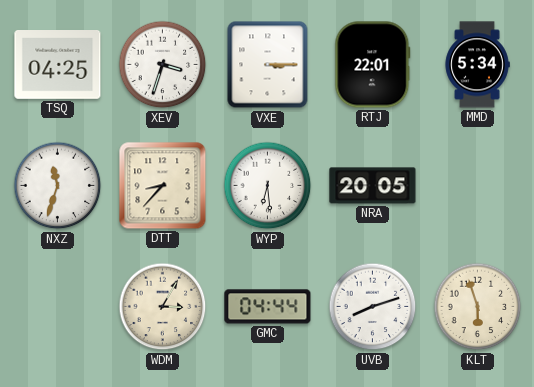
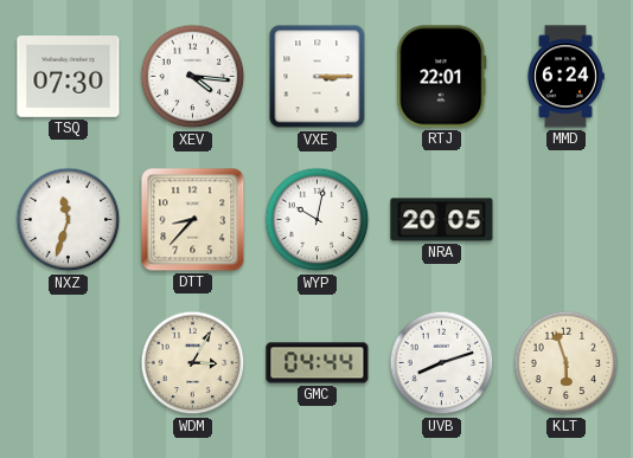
TSQ: 04:25 -> 07:30 (69, 77)
XEV: 3:33 -> 4:16 (193, 77)
MMD: 5:34 -> 6:24 (565, 77)
WYP: 6:29 -> 10:02 (318, 220)
